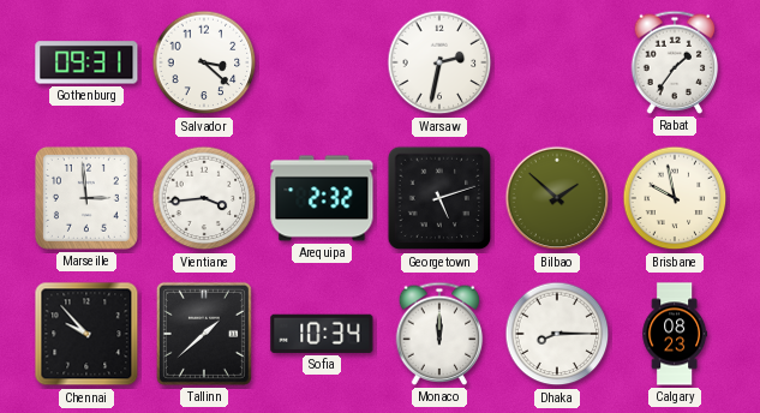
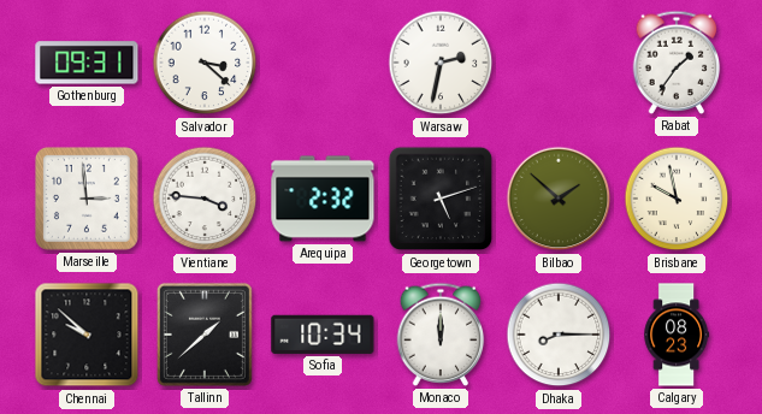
Vientiane: 3:44 -> 3:46 (205, 199)
Chennai: 9:53 -> 9:52 (87, 335)
